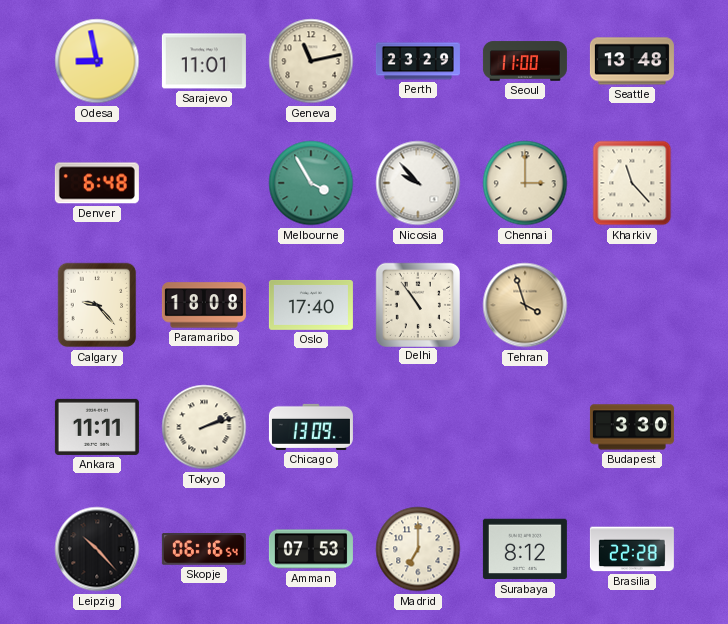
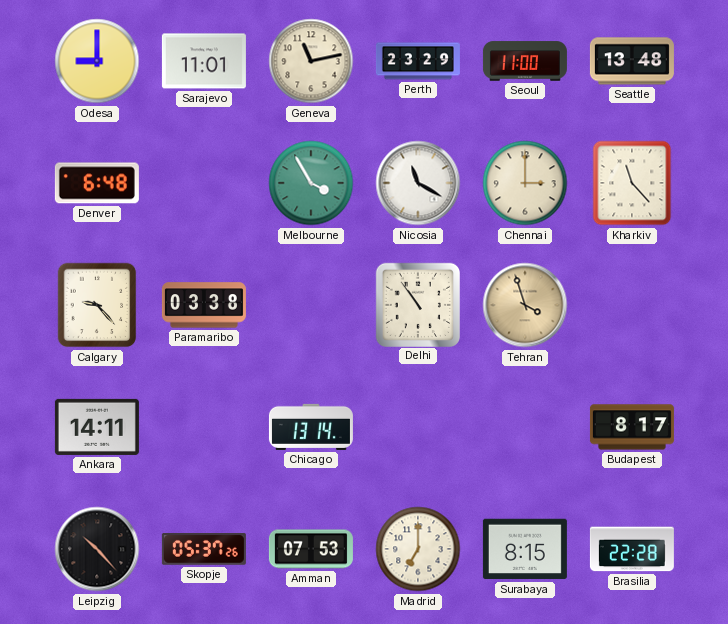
Odesa: 8:58 -> 9:00 (97, 61)
Nicosia: 9:53 -> 11:20 (418, 183)
Paramaribo: 18:08 -> 03:38 (204, 305)
Oslo: 17:40 -> none (311, 305)
Ankara: 11:11 -> 14:11 (97, 427)
Tokyo: 2:12 -> none (204, 427)
Chicago: 13:09 -> 13:14 (311, 427)
Budapest: 3:30 -> 8:17 (632, 427)
Skopje: 06:16 -> 05:37 (204, 550)
Surabaya: 8:12 -> 8:15 (525, 549)
